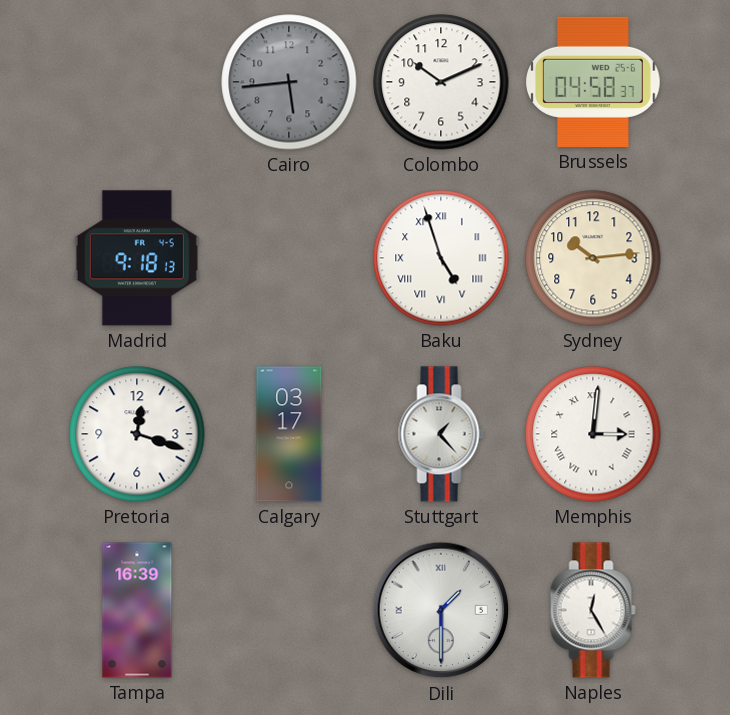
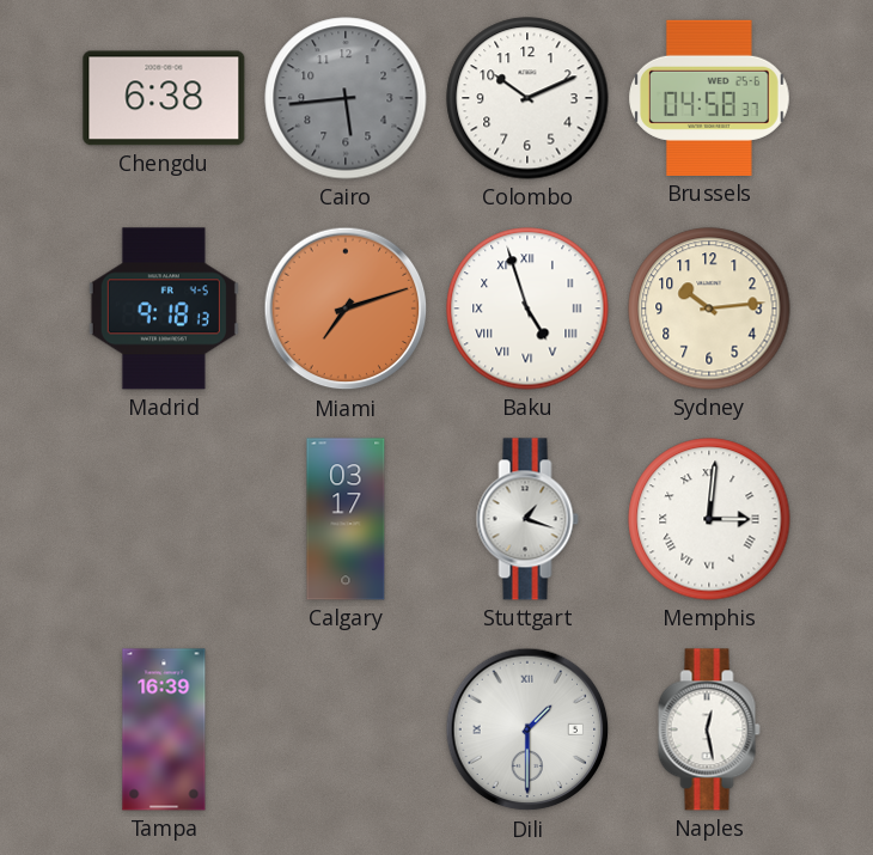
Chengdu: none -> 6:38 (164, 98)
Miami: none -> 7:12 (346, 309)
Pretoria: 12:18 -> none (137, 434)
Stuttgart: 1:23 -> 1:18 (527, 519)
Naples: 12:25 -> 12:28 (709, 729)
